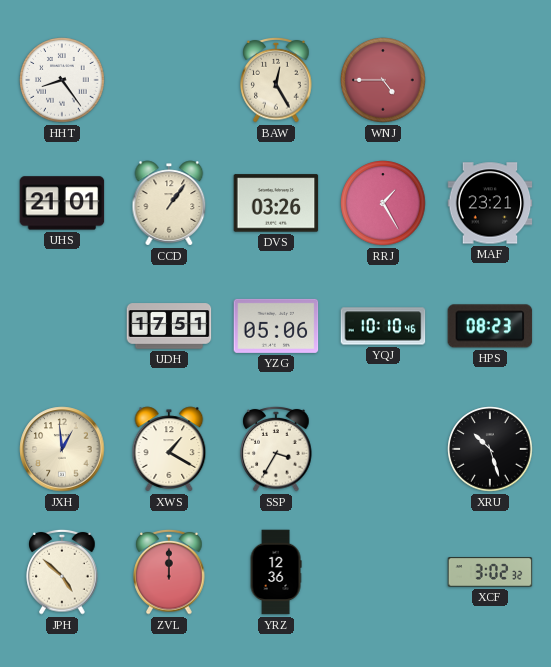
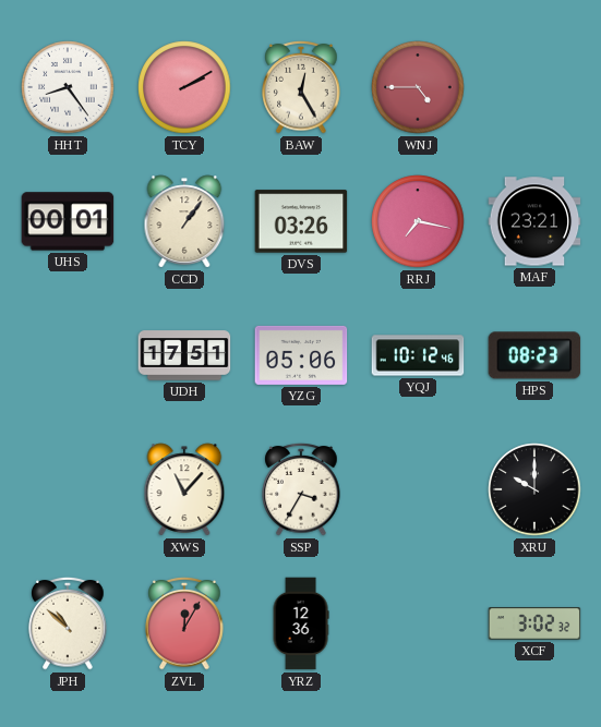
TCY: none -> 2:10 (184, 87)
UHS: 21:01 -> 00:01 (68, 221)
RRJ: 1:25 -> 7:17 (418, 221)
YQJ: 10:10 -> 10:12 (418, 355)
JXH: 12:59 -> none (62, 449)
XWS: 1:20 -> 11:07 (184, 489)
XRU: 10:27 -> 10:00 (534, 489)
JPH: 4:52 -> 10:52 (68, 623)
ZVL: 12:00 -> 12:05 (184, 623)
